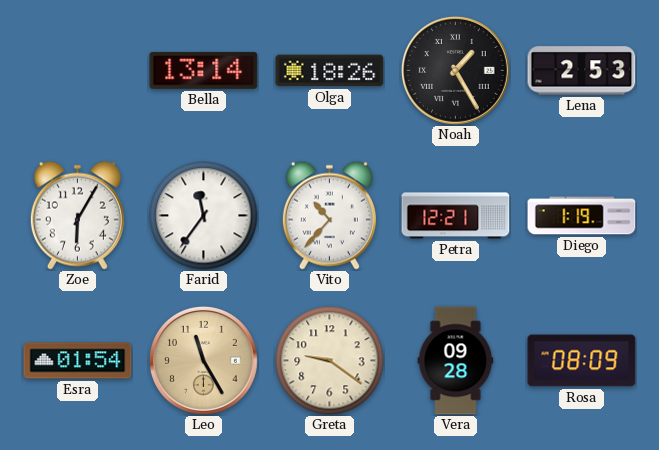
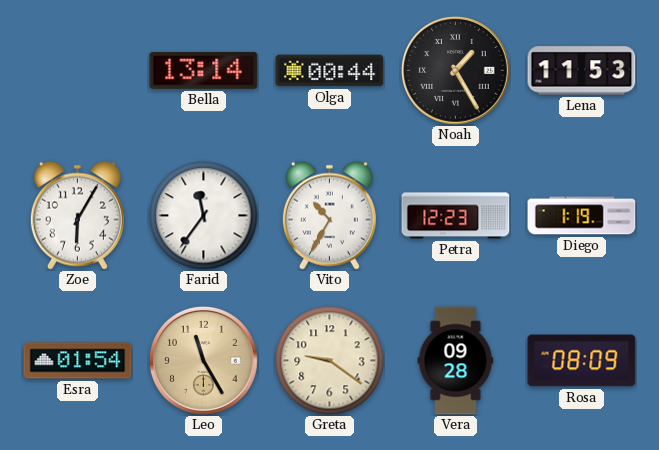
Olga: 18:26 -> 00:44 (330, 71)
Lena: 2:53 -> 11:53 (582, 71)
Vito: 10:37 -> 10:35 (329, 215)
Petra: 12:21 -> 12:23 (456, 216)
